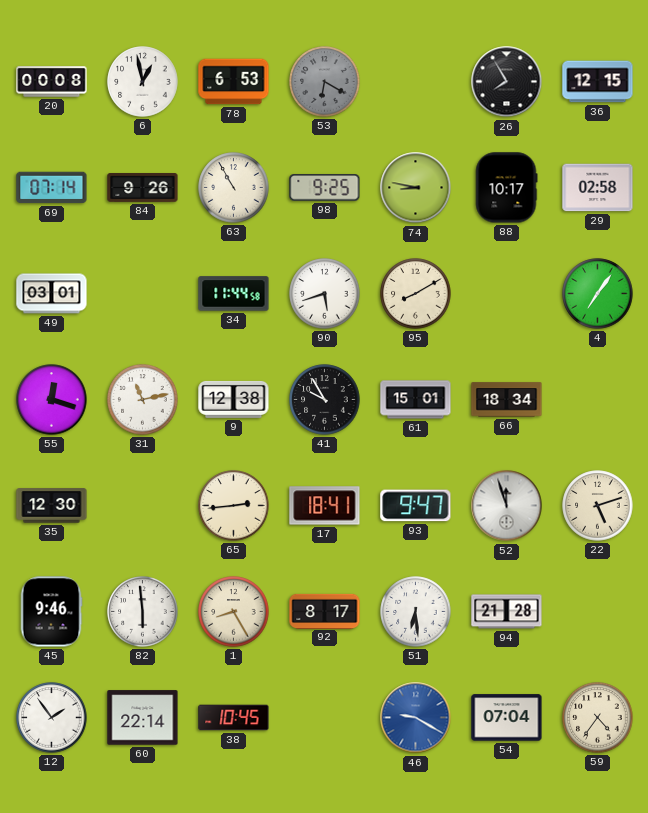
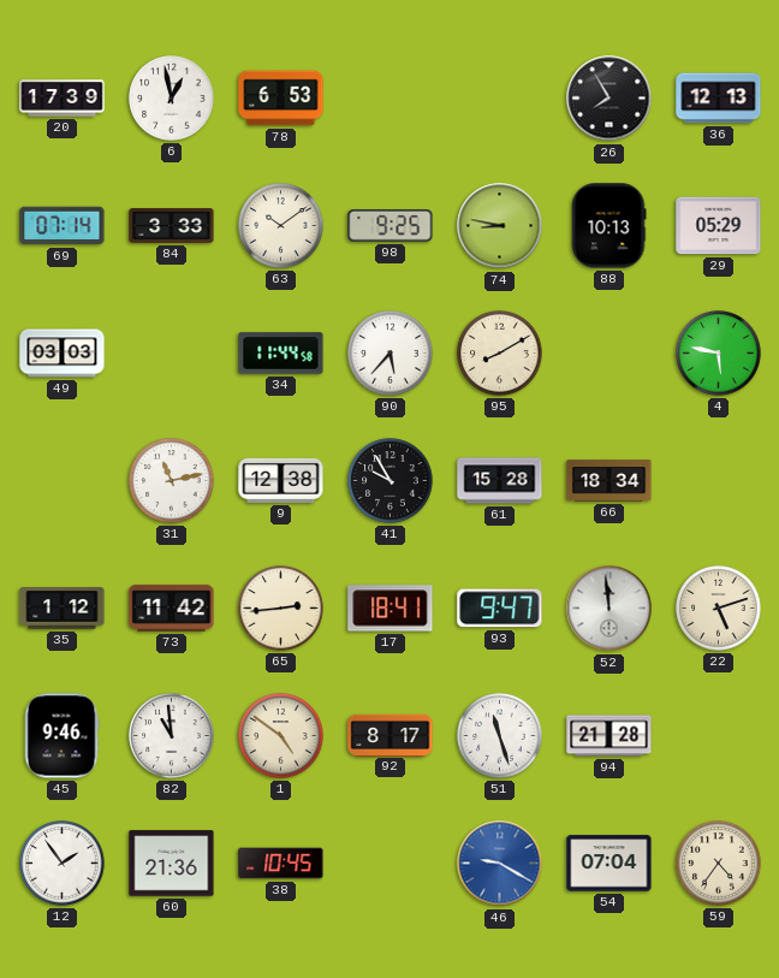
20: 00:08 -> 17:39 (63, 99)
53: 6:20 -> none (325, 82)
36: 12:15 -> 12:13 (719, 99)
84: 9:26 -> 3:33 (172, 226)
63: 10:55 -> 10:09 (281, 226)
88: 10:17 -> 10:13 (608, 226)
29: 02:58 -> 05:29 (719, 226)
49: 03:01 -> 03:03 (63, 354)
90: 5:42 -> 5:37 (391, 354)
4: 7:06 -> 5:47 (719, 354)
55: 12:18 -> none (52, 400)
61: 15:01 -> 15:28 (500, 481)
35: 12:30 -> 1:12 (63, 609)
73: none -> 11:42 (172, 609)
52: 11:57 -> 11:59 (609, 609)
82: 5:59 -> 10:59 (172, 736)
1: 8:25 -> 4:51 (281, 736)
51: 6:29 -> 11:27 (500, 736)
60: 22:14 -> 21:36 (172, 864)
